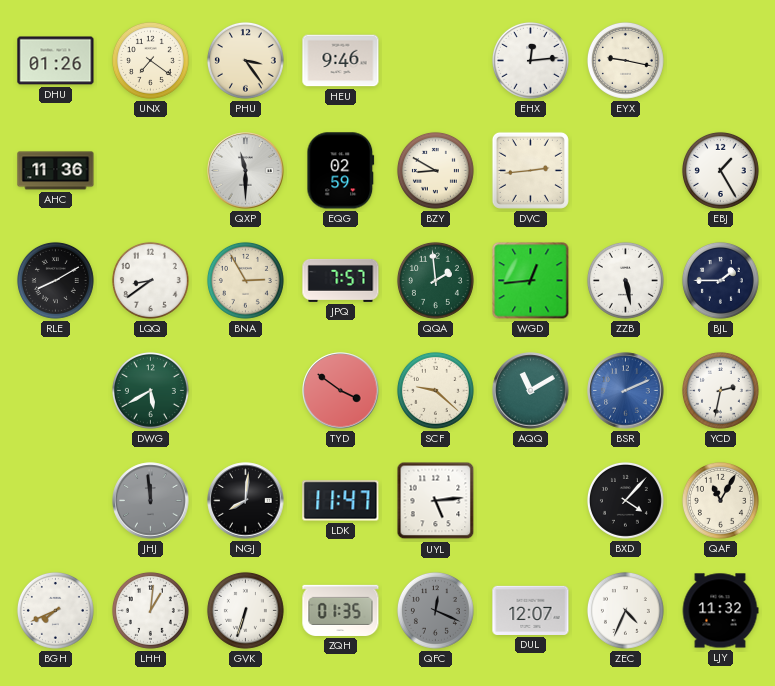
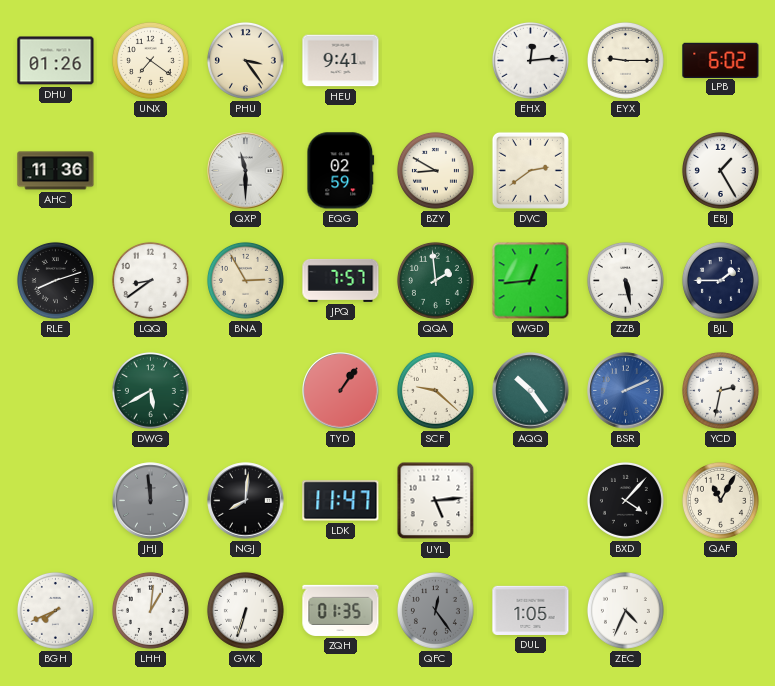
HEU: 9:46 -> 9:41 (341, 61)
EYX: 9:17 -> 9:15 (625, 60)
LPB: none -> 6:02 (721, 60)
DVC: 2:44 -> 2:39 (530, 170)
RLE: 8:10 -> 8:12 (55, 280)
TYD: 3:51 -> 1:06 (341, 391)
AQQ: 11:10 -> 10:24 (531, 391)
QFC: 12:19 -> 12:24 (435, 610)
DUL: 12:07 -> 1:05 (531, 610)
LJY: 11:32 -> none (720, 611)
